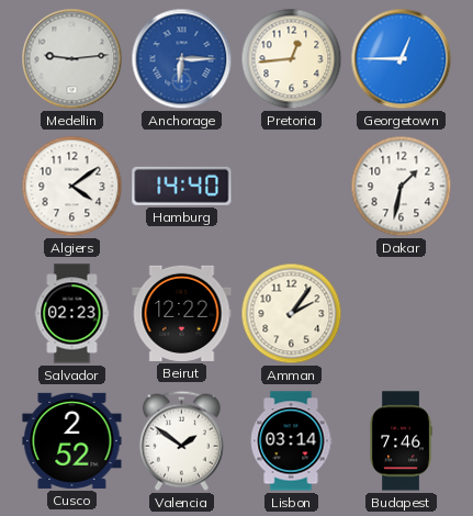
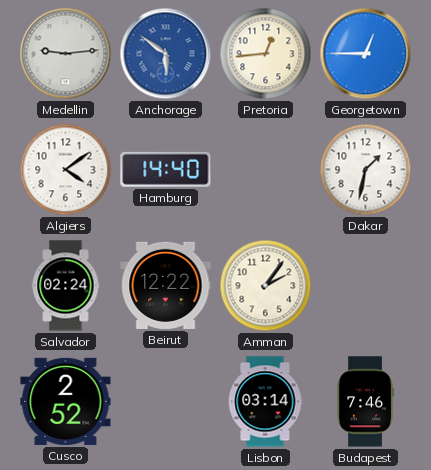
Anchorage: 6:15 -> 5:51 (166, 54)
Salvador: 02:23 -> 02:24 (66, 286)
Valencia: 1:51 -> none (181, 440)
